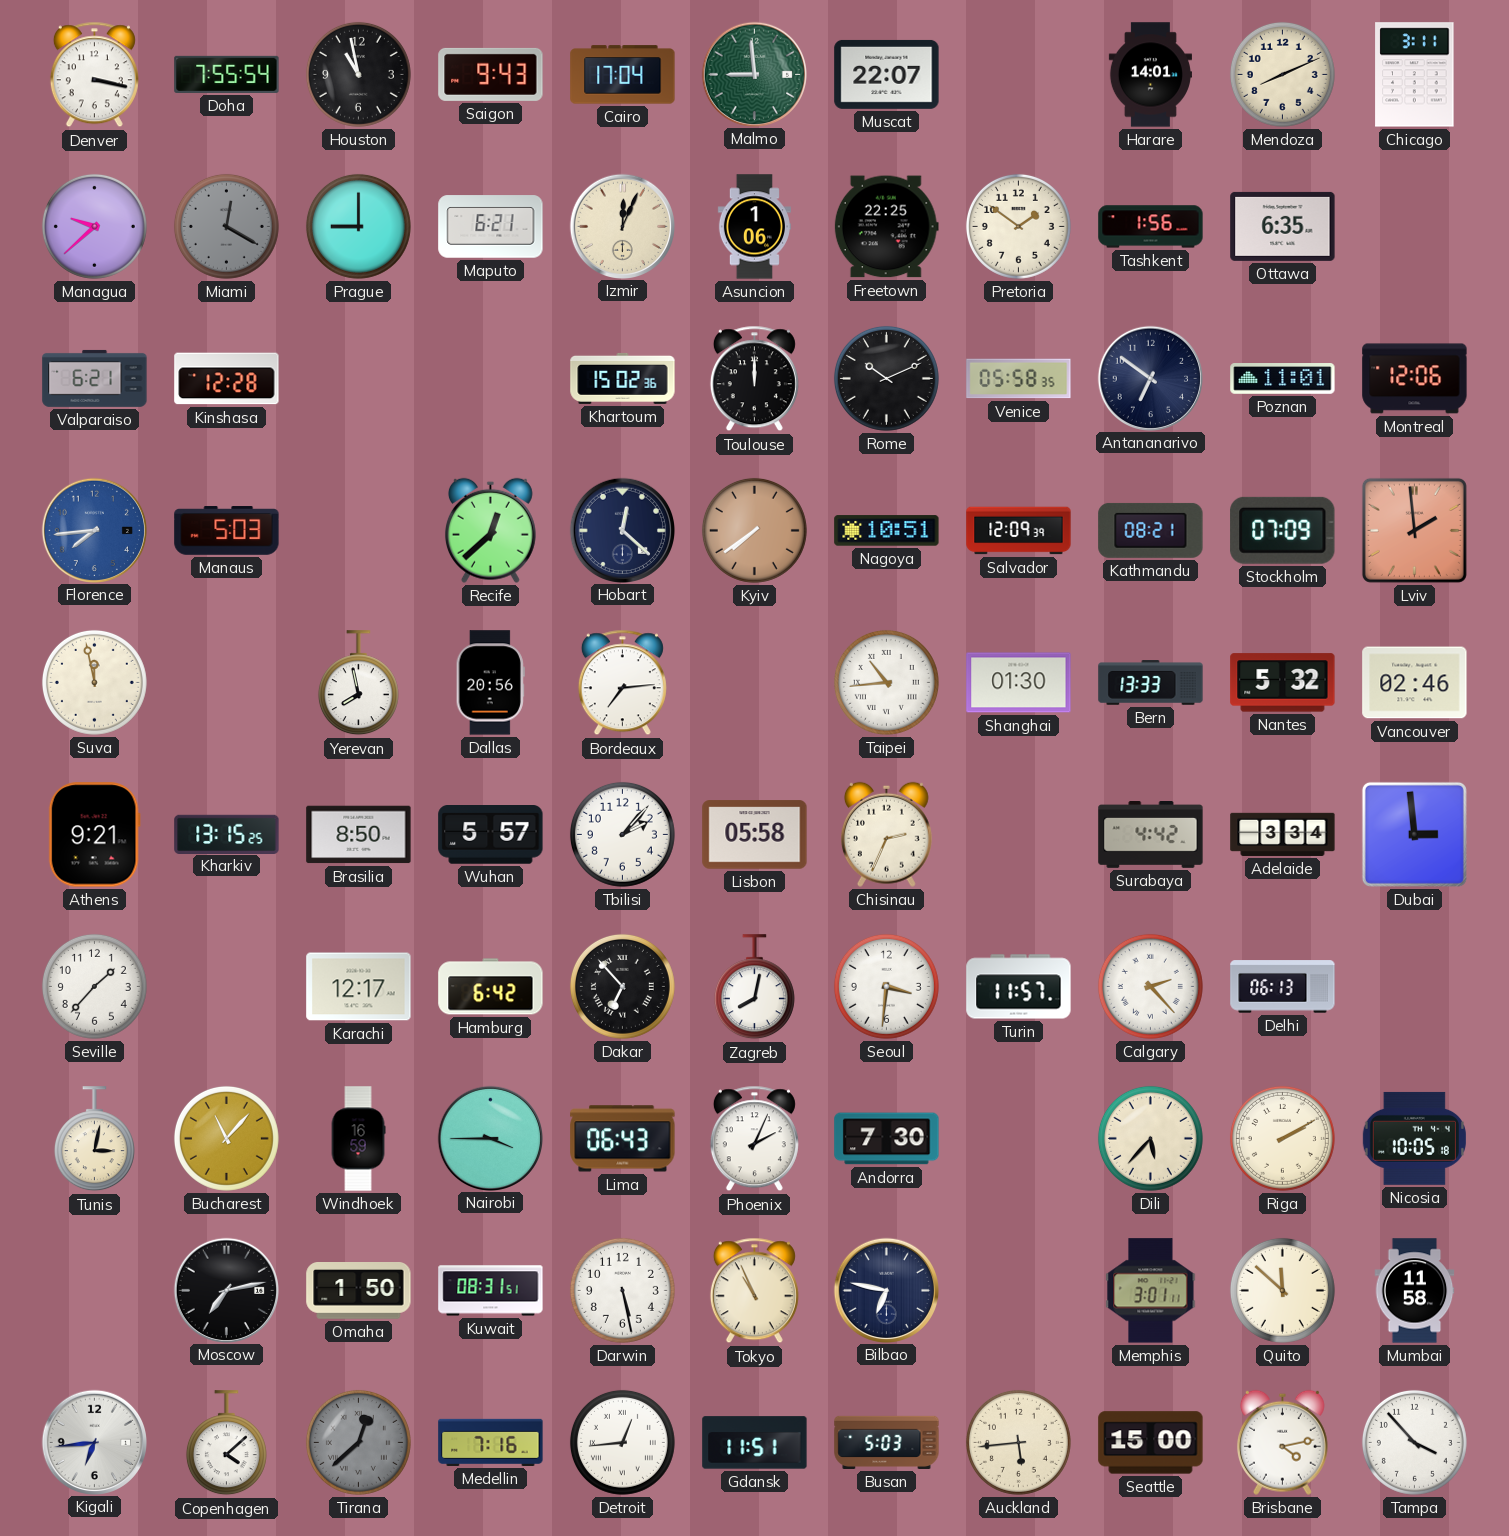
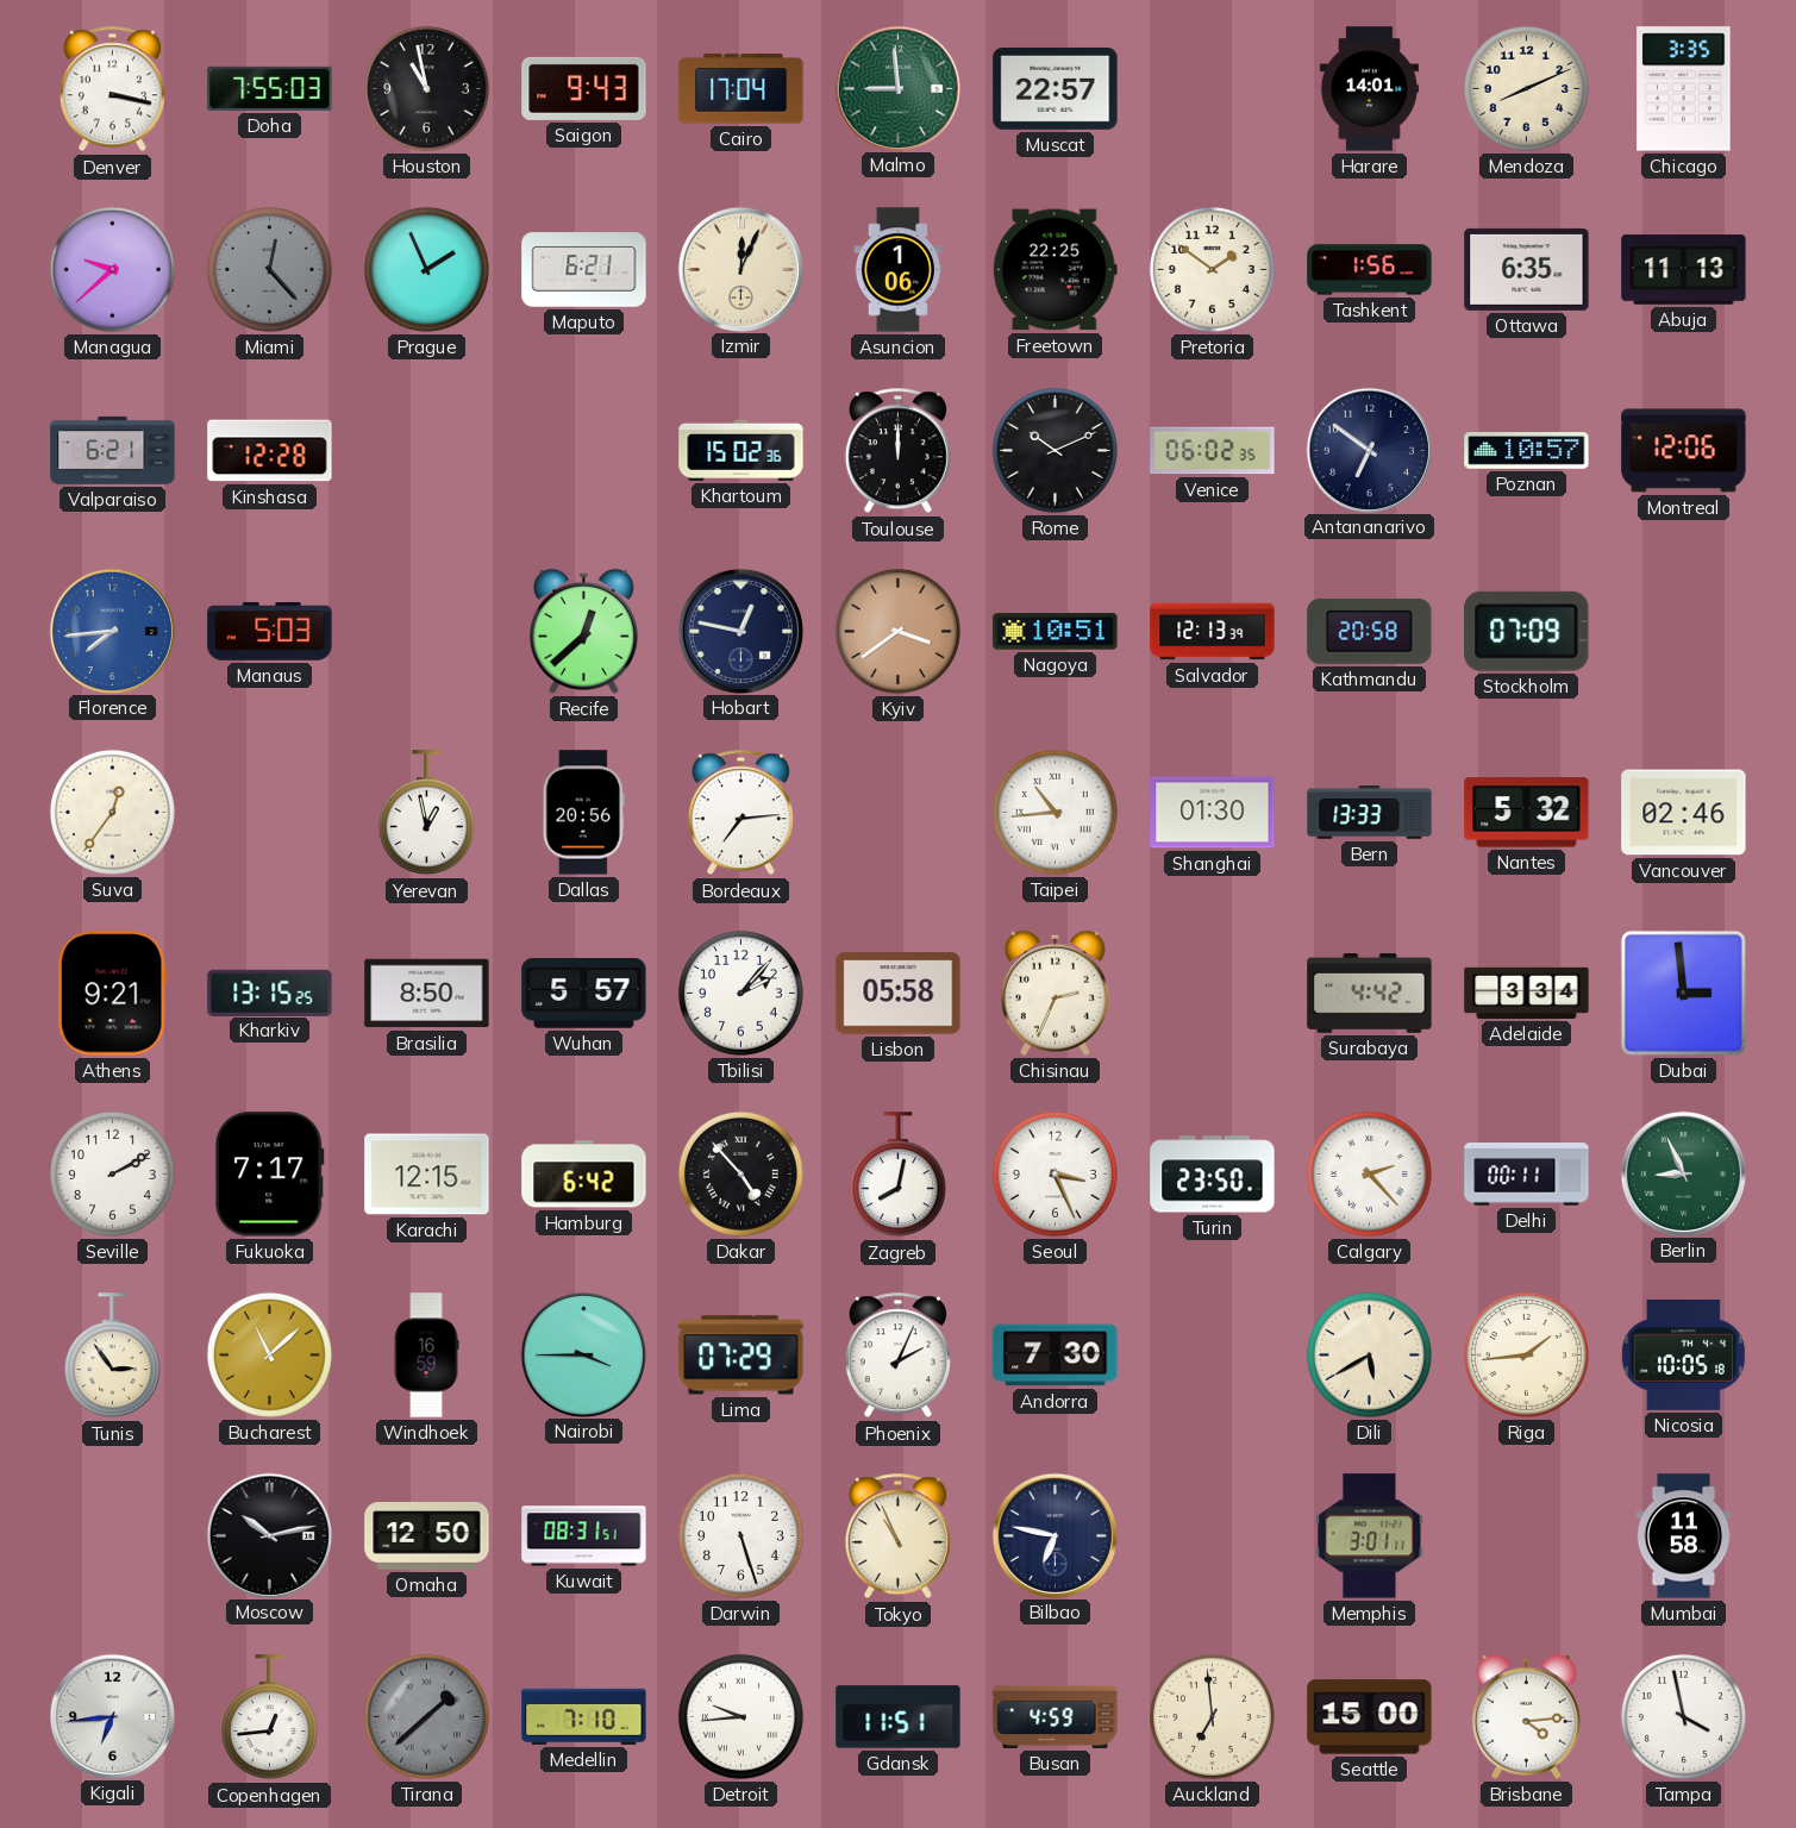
Doha: 7:55:54 -> 7:55:03 (270, 88)
Muscat: 22:07 -> 22:57 (1056, 88)
Chicago: 3:11 -> 3:35 (1684, 89)
Miami: 12:20 -> 12:23 (269, 269)
Prague: 9:00 -> 1:56 (426, 269)
Abuja: none -> 11:13 (1684, 270)
Venice: 05:58 -> 06:02 (1213, 451)
Poznan: 11:01 -> 10:57 (1527, 451)
Hobart: 12:22 -> 12:47 (740, 631)
Kyiv: 7:39 -> 3:39 (897, 631)
Salvador: 12:09 -> 12:13 (1213, 632)
Kathmandu: 08:21 -> 20:58 (1370, 631)
Lviv: 1:59 -> none (1414, 530)
Suva: 11:58 -> 12:36 (112, 812)
Yerevan: 7:58 -> 12:58 (426, 813)
Seville: 1:37 -> 2:10 (112, 1173)
Fukuoka: none -> 7:17 (269, 1175)
Karachi: 12:17 -> 12:15 (427, 1175)
Dakar: 6:53 -> 4:53 (740, 1173)
Seoul: 3:31 -> 3:26 (1055, 1173)
Turin: 11:57 -> 23:50 (1213, 1175)
Delhi: 06:13 -> 00:11 (1527, 1175)
Berlin: none -> 8:56 (1683, 1173)
Tunis: 3:02 -> 2:54 (112, 1356)
Bucharest: 11:07 -> 11:08 (269, 1354)
Lima: 06:43 -> 07:29 (741, 1356)
Dili: 5:37 -> 5:40 (1369, 1354)
Riga: 2:10 -> 1:44 (1526, 1354)
Moscow: 7:13 -> 10:13 (269, 1535)
Omaha: 1:50 -> 12:50 (427, 1536)
Darwin: 5:28 -> 5:27 (740, 1535)
Quito: 11:52 -> none (1282, 1290)
Copenhagen: 4:08 -> 12:44 (269, 1717)
Tirana: 12:38 -> 1:38 (426, 1716)
Medellin: 7:16 -> 7:10 (584, 1716)
Detroit: 12:44 -> 9:44 (740, 1716)
Busan: 5:03 -> 4:59 (1056, 1716)
Auckland: 5:44 -> 6:59 (1212, 1716)
Brisbane: 4:13 -> 4:14 (1526, 1716)
Tampa: 3:53 -> 3:58 (1683, 1716)
